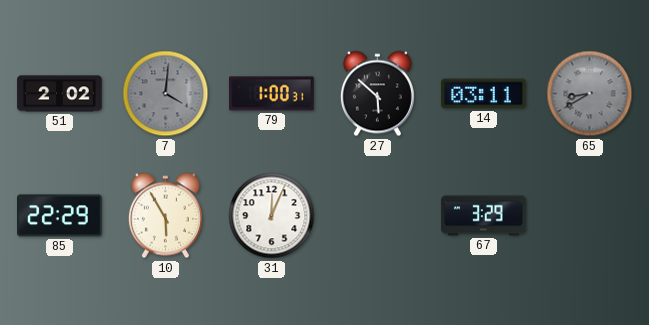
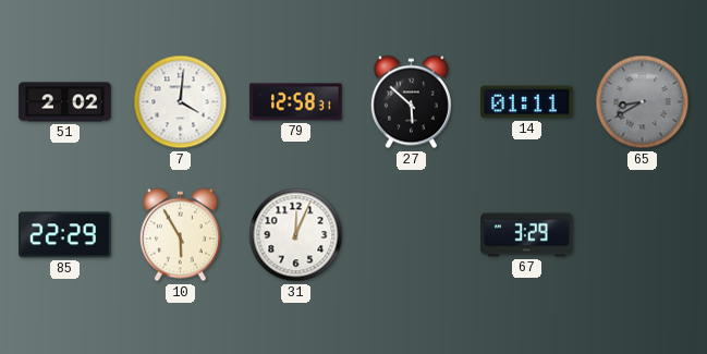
7 dial: grey -> white (181, 102)
79: 1:00 -> 12:58 (296, 102)
14: 03:11 -> 01:11 (527, 102)
